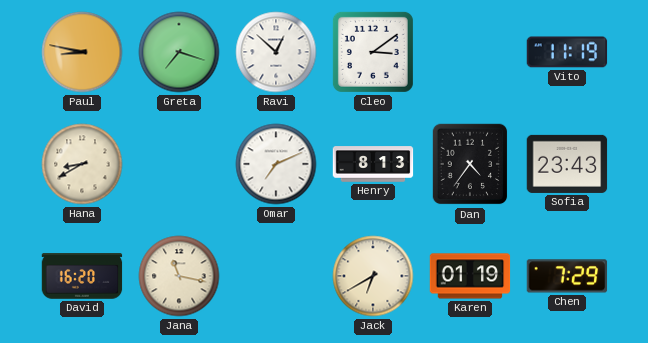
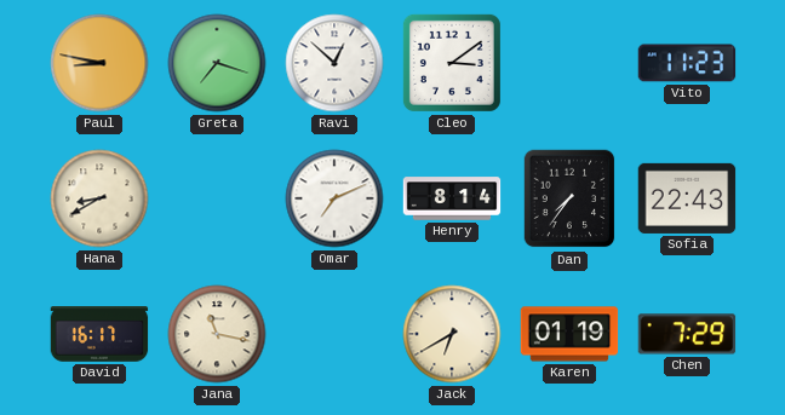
Vito: 11:19 -> 11:23 (687, 63)
Henry: 8:13 -> 8:14 (452, 198)
Dan: 4:36 -> 7:36 (569, 198)
Sofia: 23:43 -> 22:43 (687, 198)
David: 16:20 -> 16:17 (99, 334)
